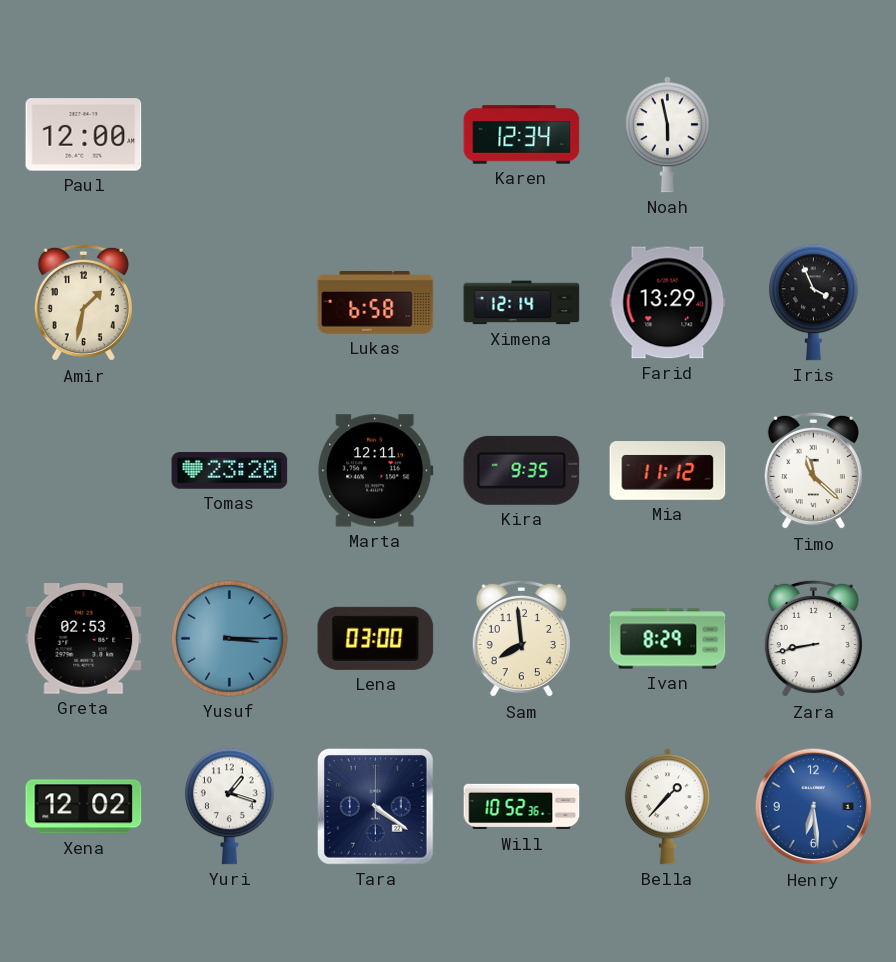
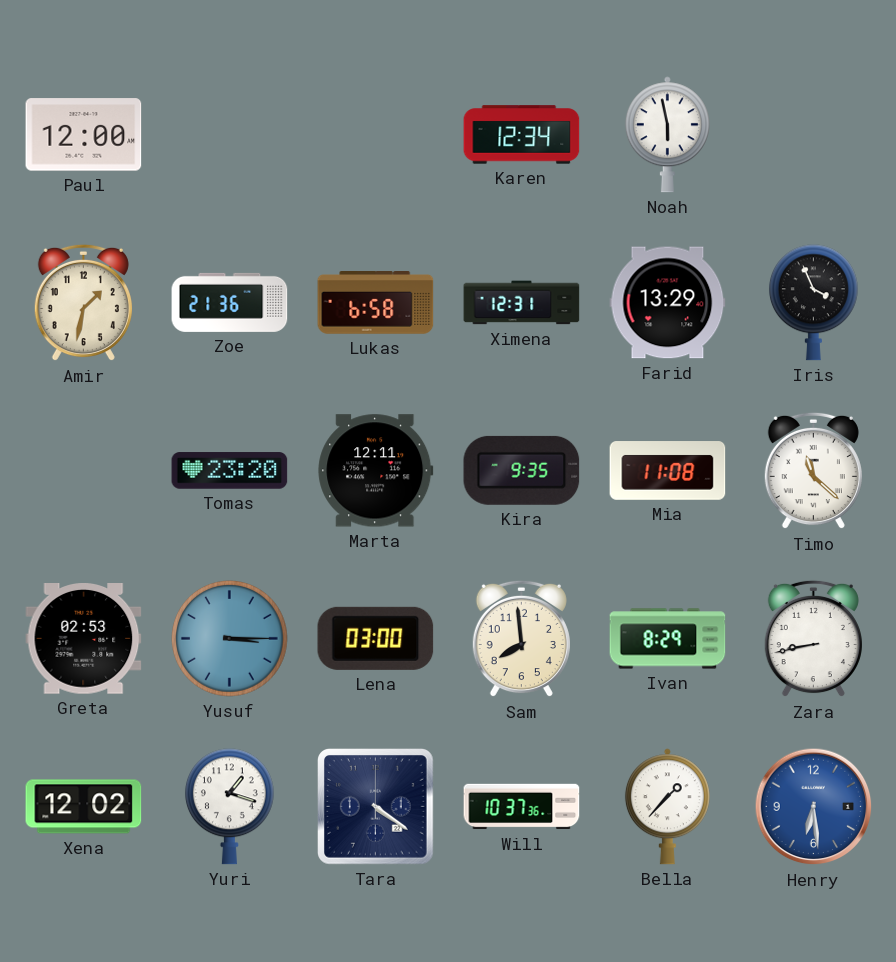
Zoe: none -> 21:36 (230, 302)
Ximena: 12:14 -> 12:31 (522, 303)
Mia: 11:12 -> 11:08 (668, 471)
Will: 10:52 -> 10:37 (522, 807)
